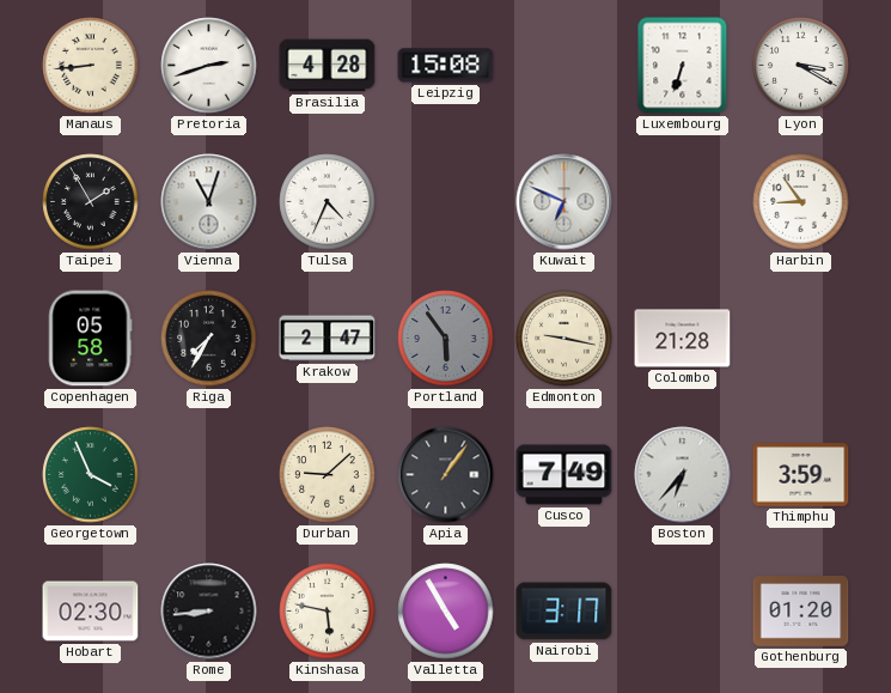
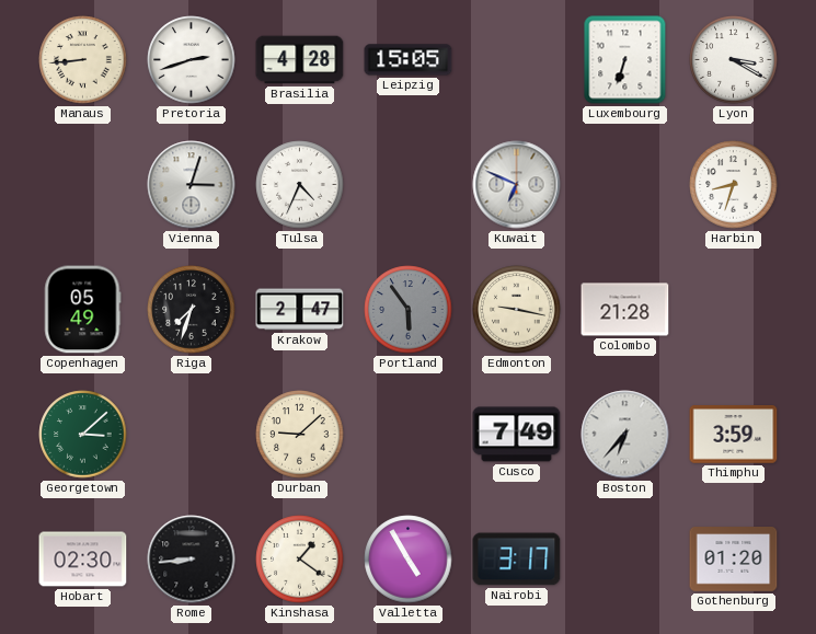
Leipzig: 15:08 -> 15:05 (409, 60)
Taipei: 1:55 -> none (91, 202)
Vienna: 11:03 -> 3:03 (192, 185)
Harbin: 8:54 -> 8:33 (734, 185)
Copenhagen: 05:58 -> 05:49 (82, 310)
Riga: 7:35 -> 7:33 (192, 310)
Georgetown: 3:56 -> 3:08 (83, 435)
Apia: 1:06 -> none (446, 475)
Kinshasa: 5:47 -> 1:21 (300, 560)
